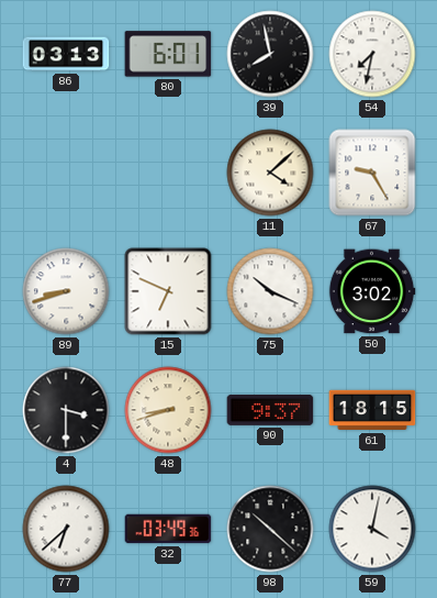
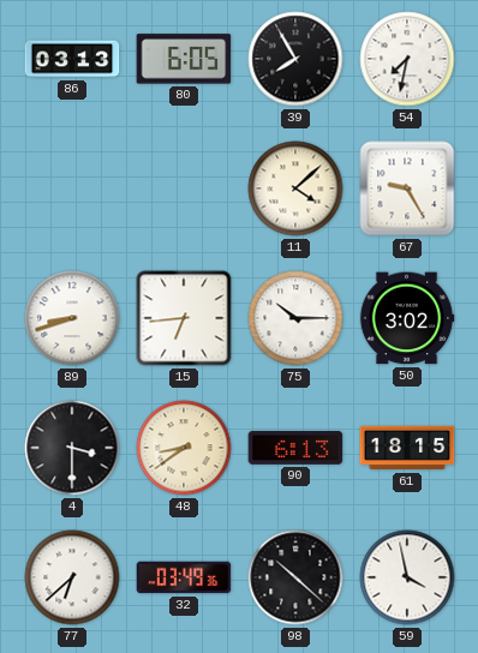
80: 6:01 -> 6:05 (184, 59)
39: 7:58 -> 7:55 (295, 59)
15: 6:49 -> 6:44 (184, 318)
75: 10:19 -> 10:15 (295, 318)
48: 8:42 -> 8:39 (184, 448)
90: 9:37 -> 6:13 (295, 448)
59: 4:02 -> 3:58 (407, 577)
